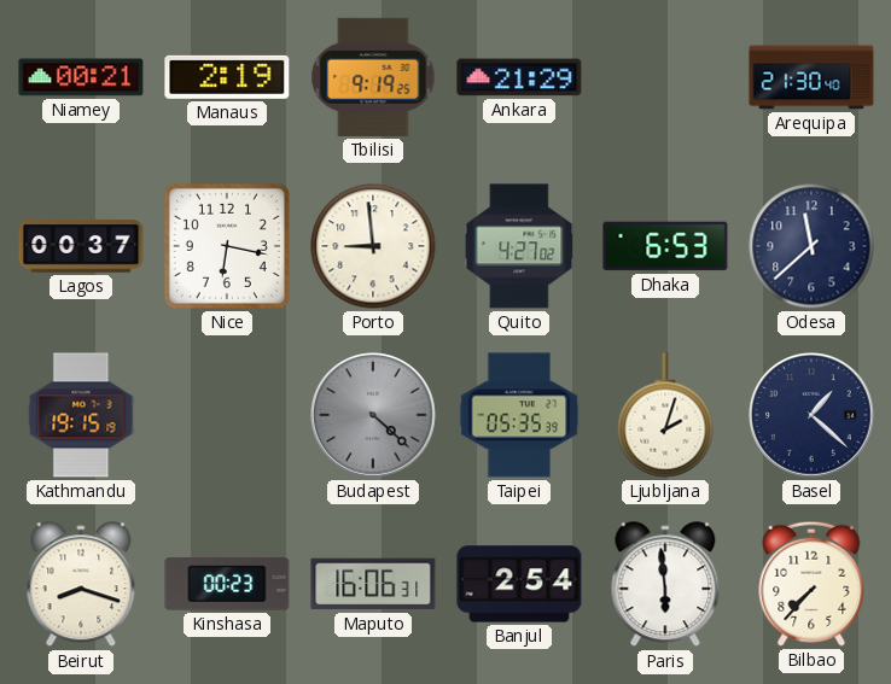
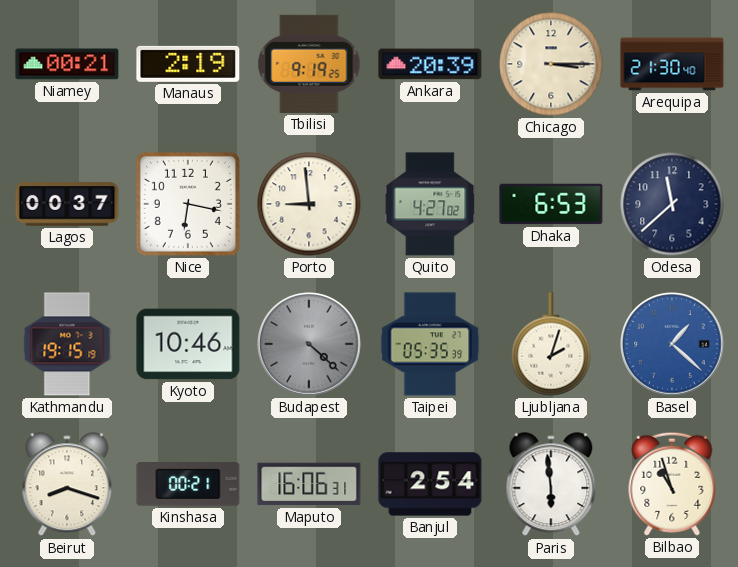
Ankara: 21:29 -> 20:39 (430, 64)
Chicago: none -> 3:15 (551, 64)
Kyoto: none -> 10:46 (188, 344)
Basel dial: navy -> blue (672, 344)
Kinshasa: 00:23 -> 00:21 (188, 484)
Bilbao: 7:37 -> 10:57 (672, 484)
